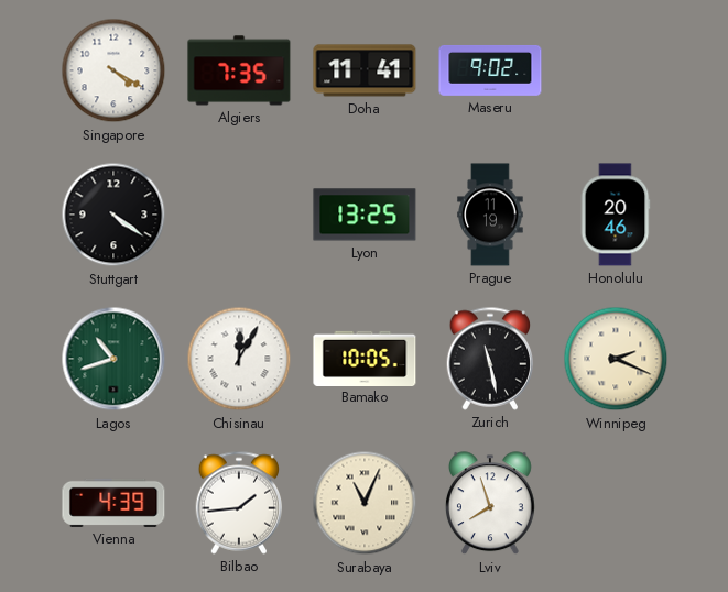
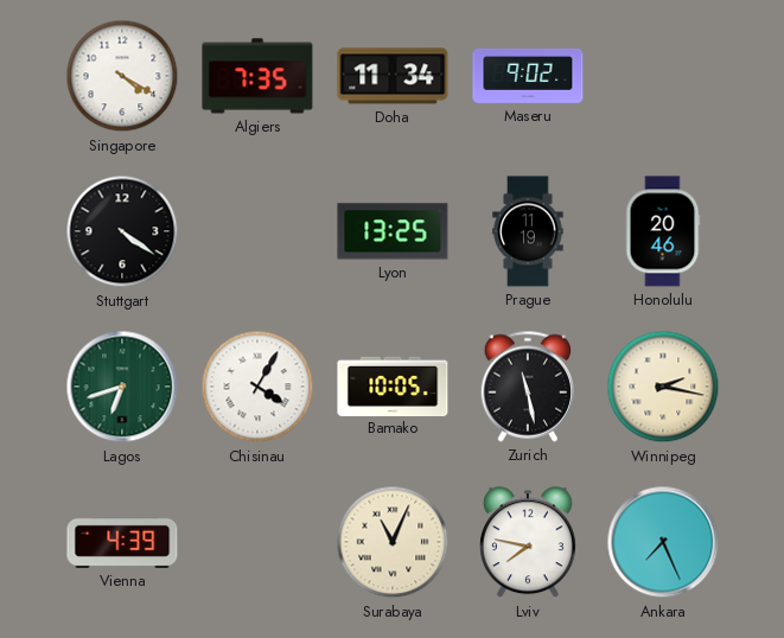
Doha: 11:41 -> 11:34 (393, 76)
Lagos: 10:42 -> 6:42 (122, 387)
Chisinau: 12:05 -> 4:05 (257, 387)
Winnipeg: 2:19 -> 2:17 (663, 387)
Bilbao: 1:44 -> none (239, 503)
Lviv: 7:57 -> 7:47 (528, 543)
Ankara: none -> 7:26 (663, 542)
